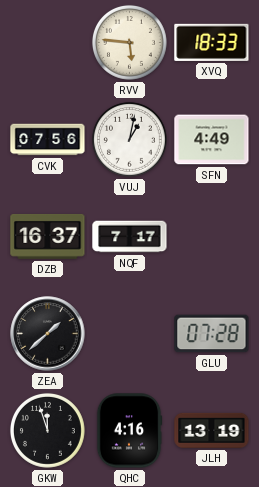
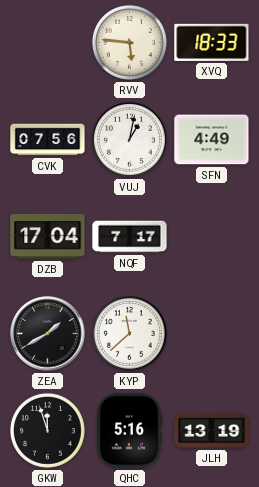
DZB: 16:37 -> 17:04 (48, 237)
ZEA: 1:38 -> 1:40 (48, 334)
KYP: none -> 11:38 (129, 333)
GLU: 07:28 -> none (212, 334)
QHC: 4:16 -> 5:16 (129, 431)
